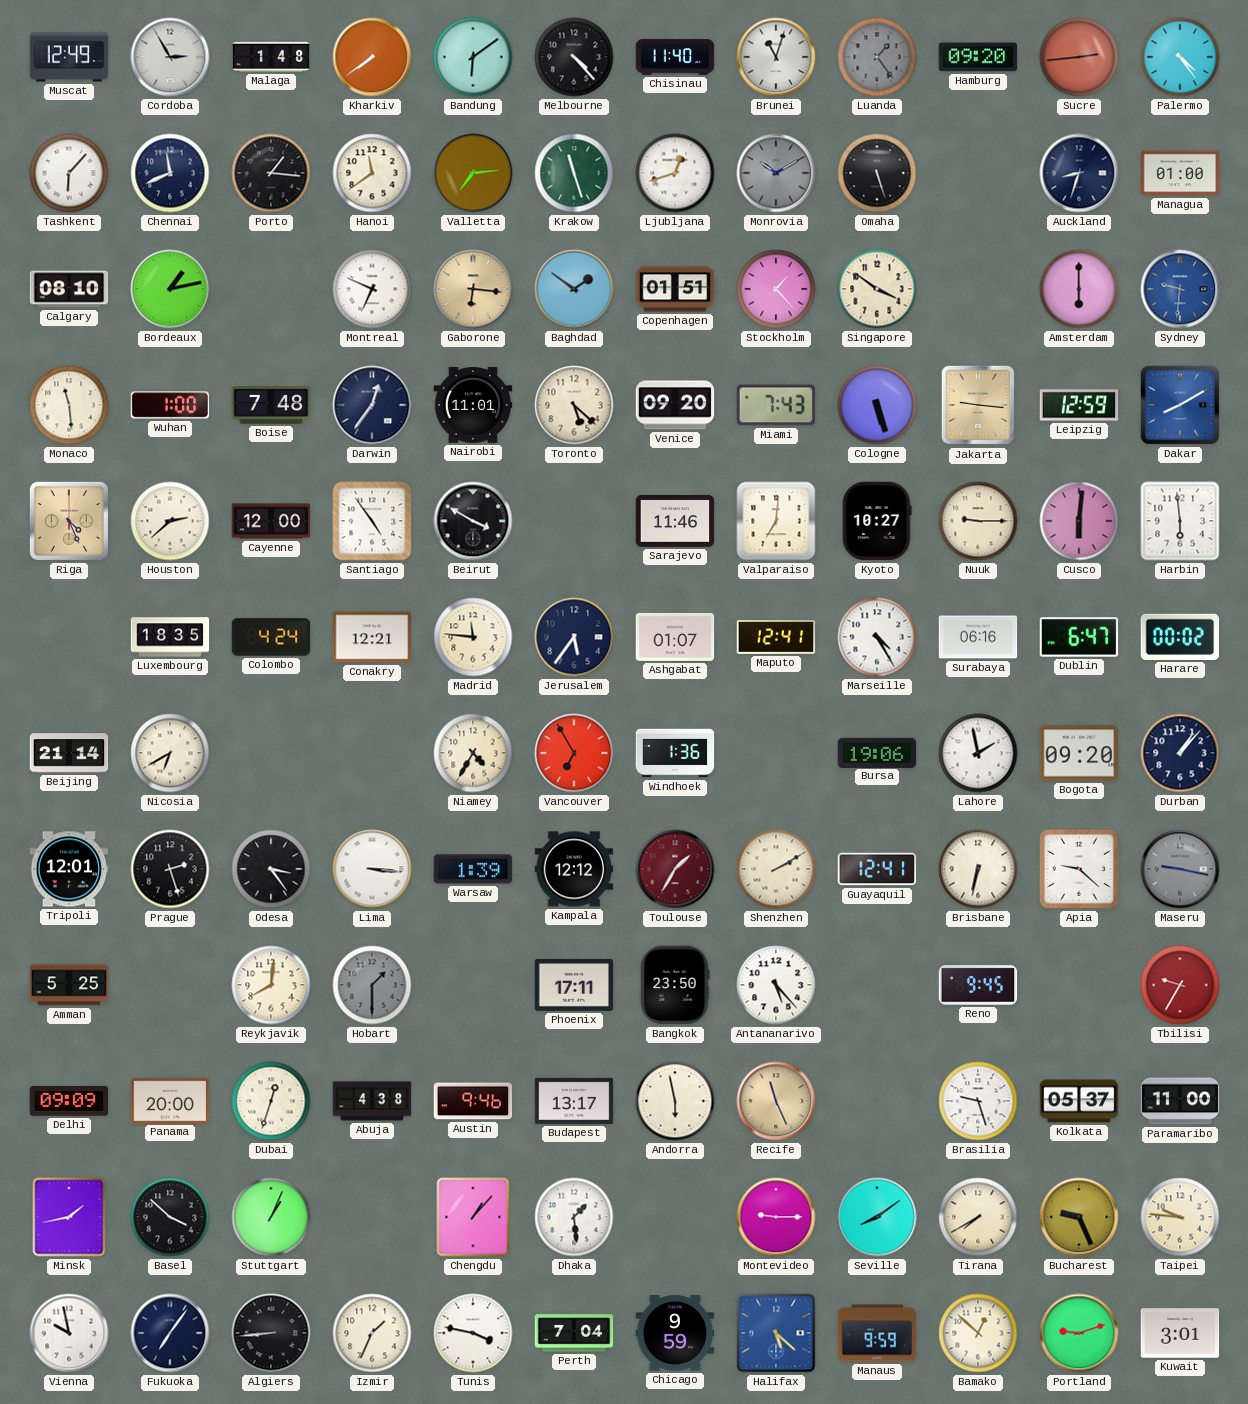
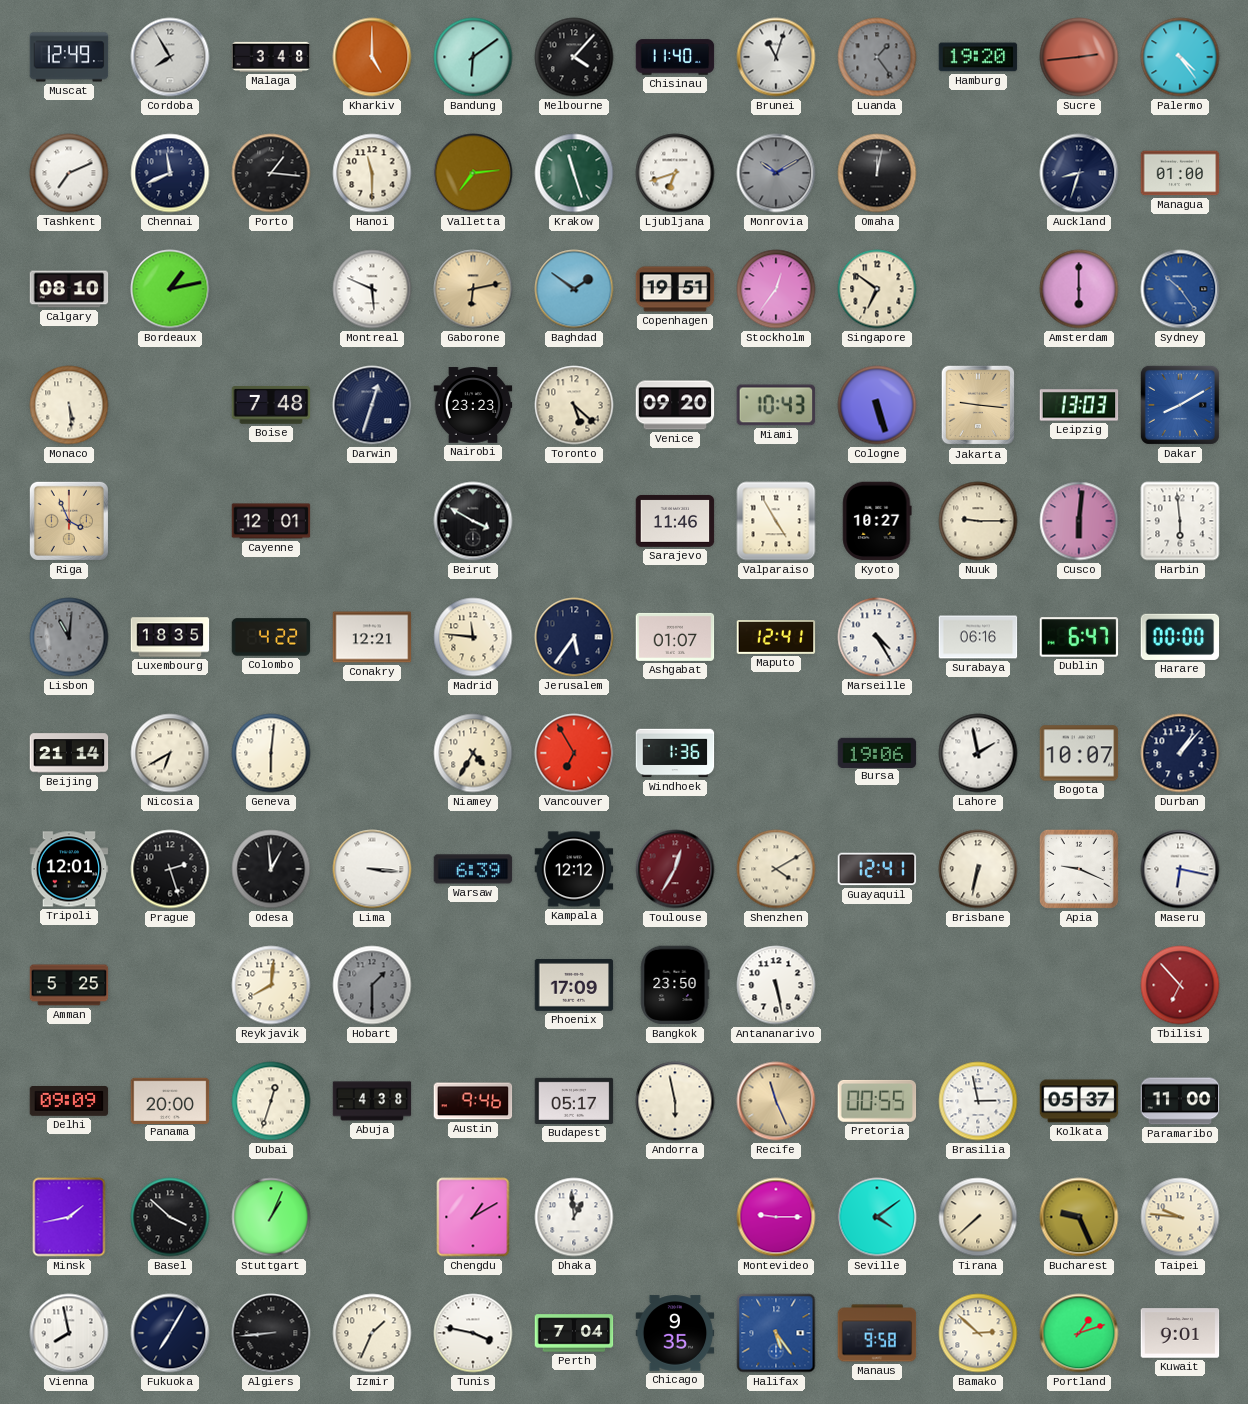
Cordoba: 2:55 -> 7:55 (170, 57)
Malaga: 1:48 -> 3:48 (271, 57)
Kharkiv: 7:39 -> 5:00 (372, 57)
Melbourne: 4:23 -> 4:07 (574, 57)
Hamburg: 09:20 -> 19:20 (978, 57)
Tashkent: 6:07 -> 7:11 (69, 173)
Hanoi: 11:39 -> 11:30 (372, 173)
Ljubljana: 12:42 -> 6:42 (675, 173)
Omaha: 5:27 -> 12:02 (877, 173)
Montreal: 6:49 -> 5:49 (372, 289)
Gaborone: 6:16 -> 6:13 (473, 289)
Copenhagen: 01:51 -> 19:51 (675, 289)
Stockholm: 1:23 -> 12:36 (776, 289)
Singapore: 3:51 -> 6:51 (877, 289)
Sydney: 9:31 -> 10:24 (1180, 289)
Monaco: 11:29 -> 5:29 (69, 405)
Wuhan: 1:00 -> none (170, 405)
Darwin: 12:36 -> 12:33 (372, 405)
Nairobi: 11:01 -> 23:23 (473, 405)
Miami: 7:43 -> 10:43 (776, 405)
Leipzig: 12:59 -> 13:03 (1079, 405)
Riga: 4:26 -> 3:56 (69, 521)
Houston: 2:38 -> none (170, 521)
Cayenne: 12:00 -> 12:01 (271, 521)
Santiago: 4:54 -> none (372, 521)
Valparaiso: 7:01 -> 4:55 (776, 521)
Lisbon: none -> 11:01 (69, 637)
Colombo: 4:24 -> 4:22 (271, 637)
Harare: 00:02 -> 00:00 (1180, 637)
Geneva: none -> 6:01 (271, 753)
Bogota: 09:20 -> 10:07 (1079, 753)
Odesa: 3:24 -> 12:59 (271, 869)
Warsaw: 1:39 -> 6:39 (473, 869)
Toulouse: 1:35 -> 12:35 (675, 869)
Shenzhen: 2:10 -> 4:10 (776, 869)
Apia: 9:22 -> 9:19 (1079, 869)
Maseru: 9:17 -> 6:17 (1180, 869)
Maseru dial: grey -> white (1180, 869)
Phoenix: 17:11 -> 17:09 (574, 985)
Antananarivo: 5:23 -> 5:28 (776, 985)
Reno: 9:45 -> none (978, 985)
Tbilisi: 9:35 -> 6:53 (1180, 985)
Budapest: 13:17 -> 05:17 (574, 1101)
Pretoria: none -> 00:55 (877, 1101)
Brasilia: 9:27 -> 2:58 (978, 1101)
Chengdu: 1:07 -> 1:10 (473, 1217)
Dhaka: 1:29 -> 12:59 (574, 1217)
Seville: 8:09 -> 4:09 (877, 1217)
Tirana: 7:40 -> 7:38 (978, 1217)
Vienna: 9:58 -> 7:58 (69, 1333)
Fukuoka: 7:06 -> 7:05 (170, 1333)
Chicago: 9:59 -> 9:35 (675, 1333)
Halifax: 5:22 -> 5:24 (776, 1333)
Manaus: 9:59 -> 9:58 (877, 1333)
Bamako: 12:52 -> 2:52 (978, 1333)
Portland: 9:12 -> 1:12 (1079, 1333)
Kuwait: 3:01 -> 9:01 (1180, 1333)
